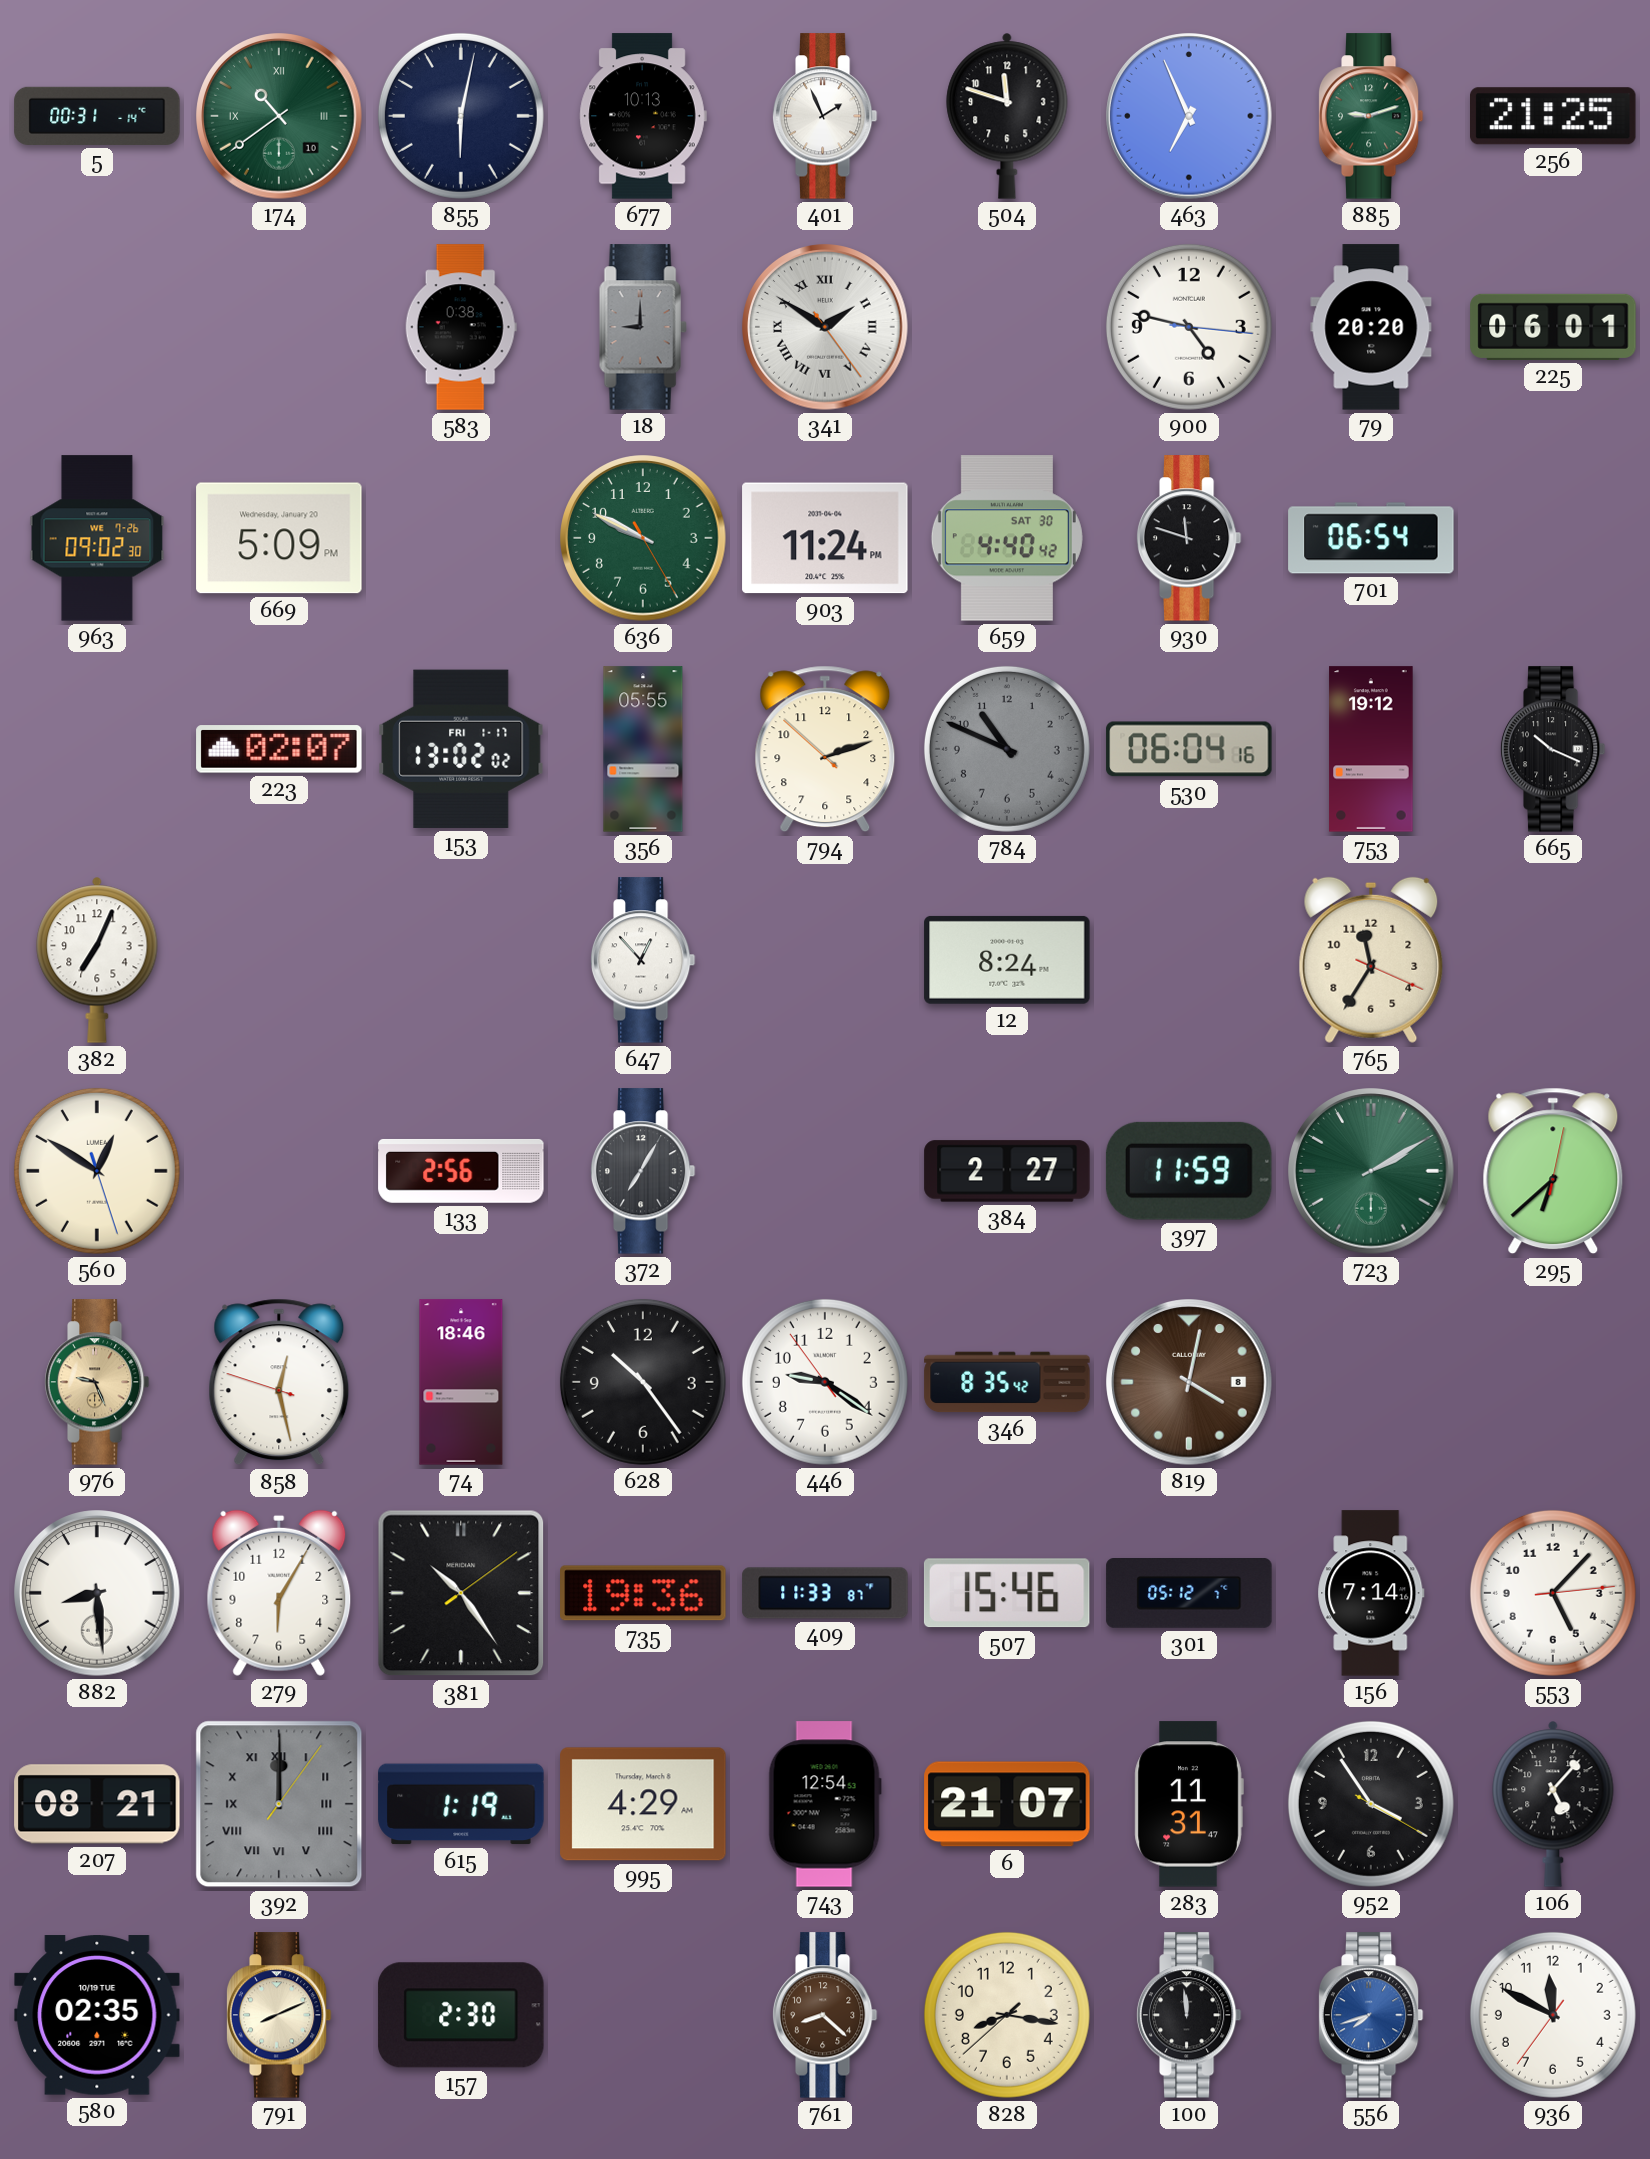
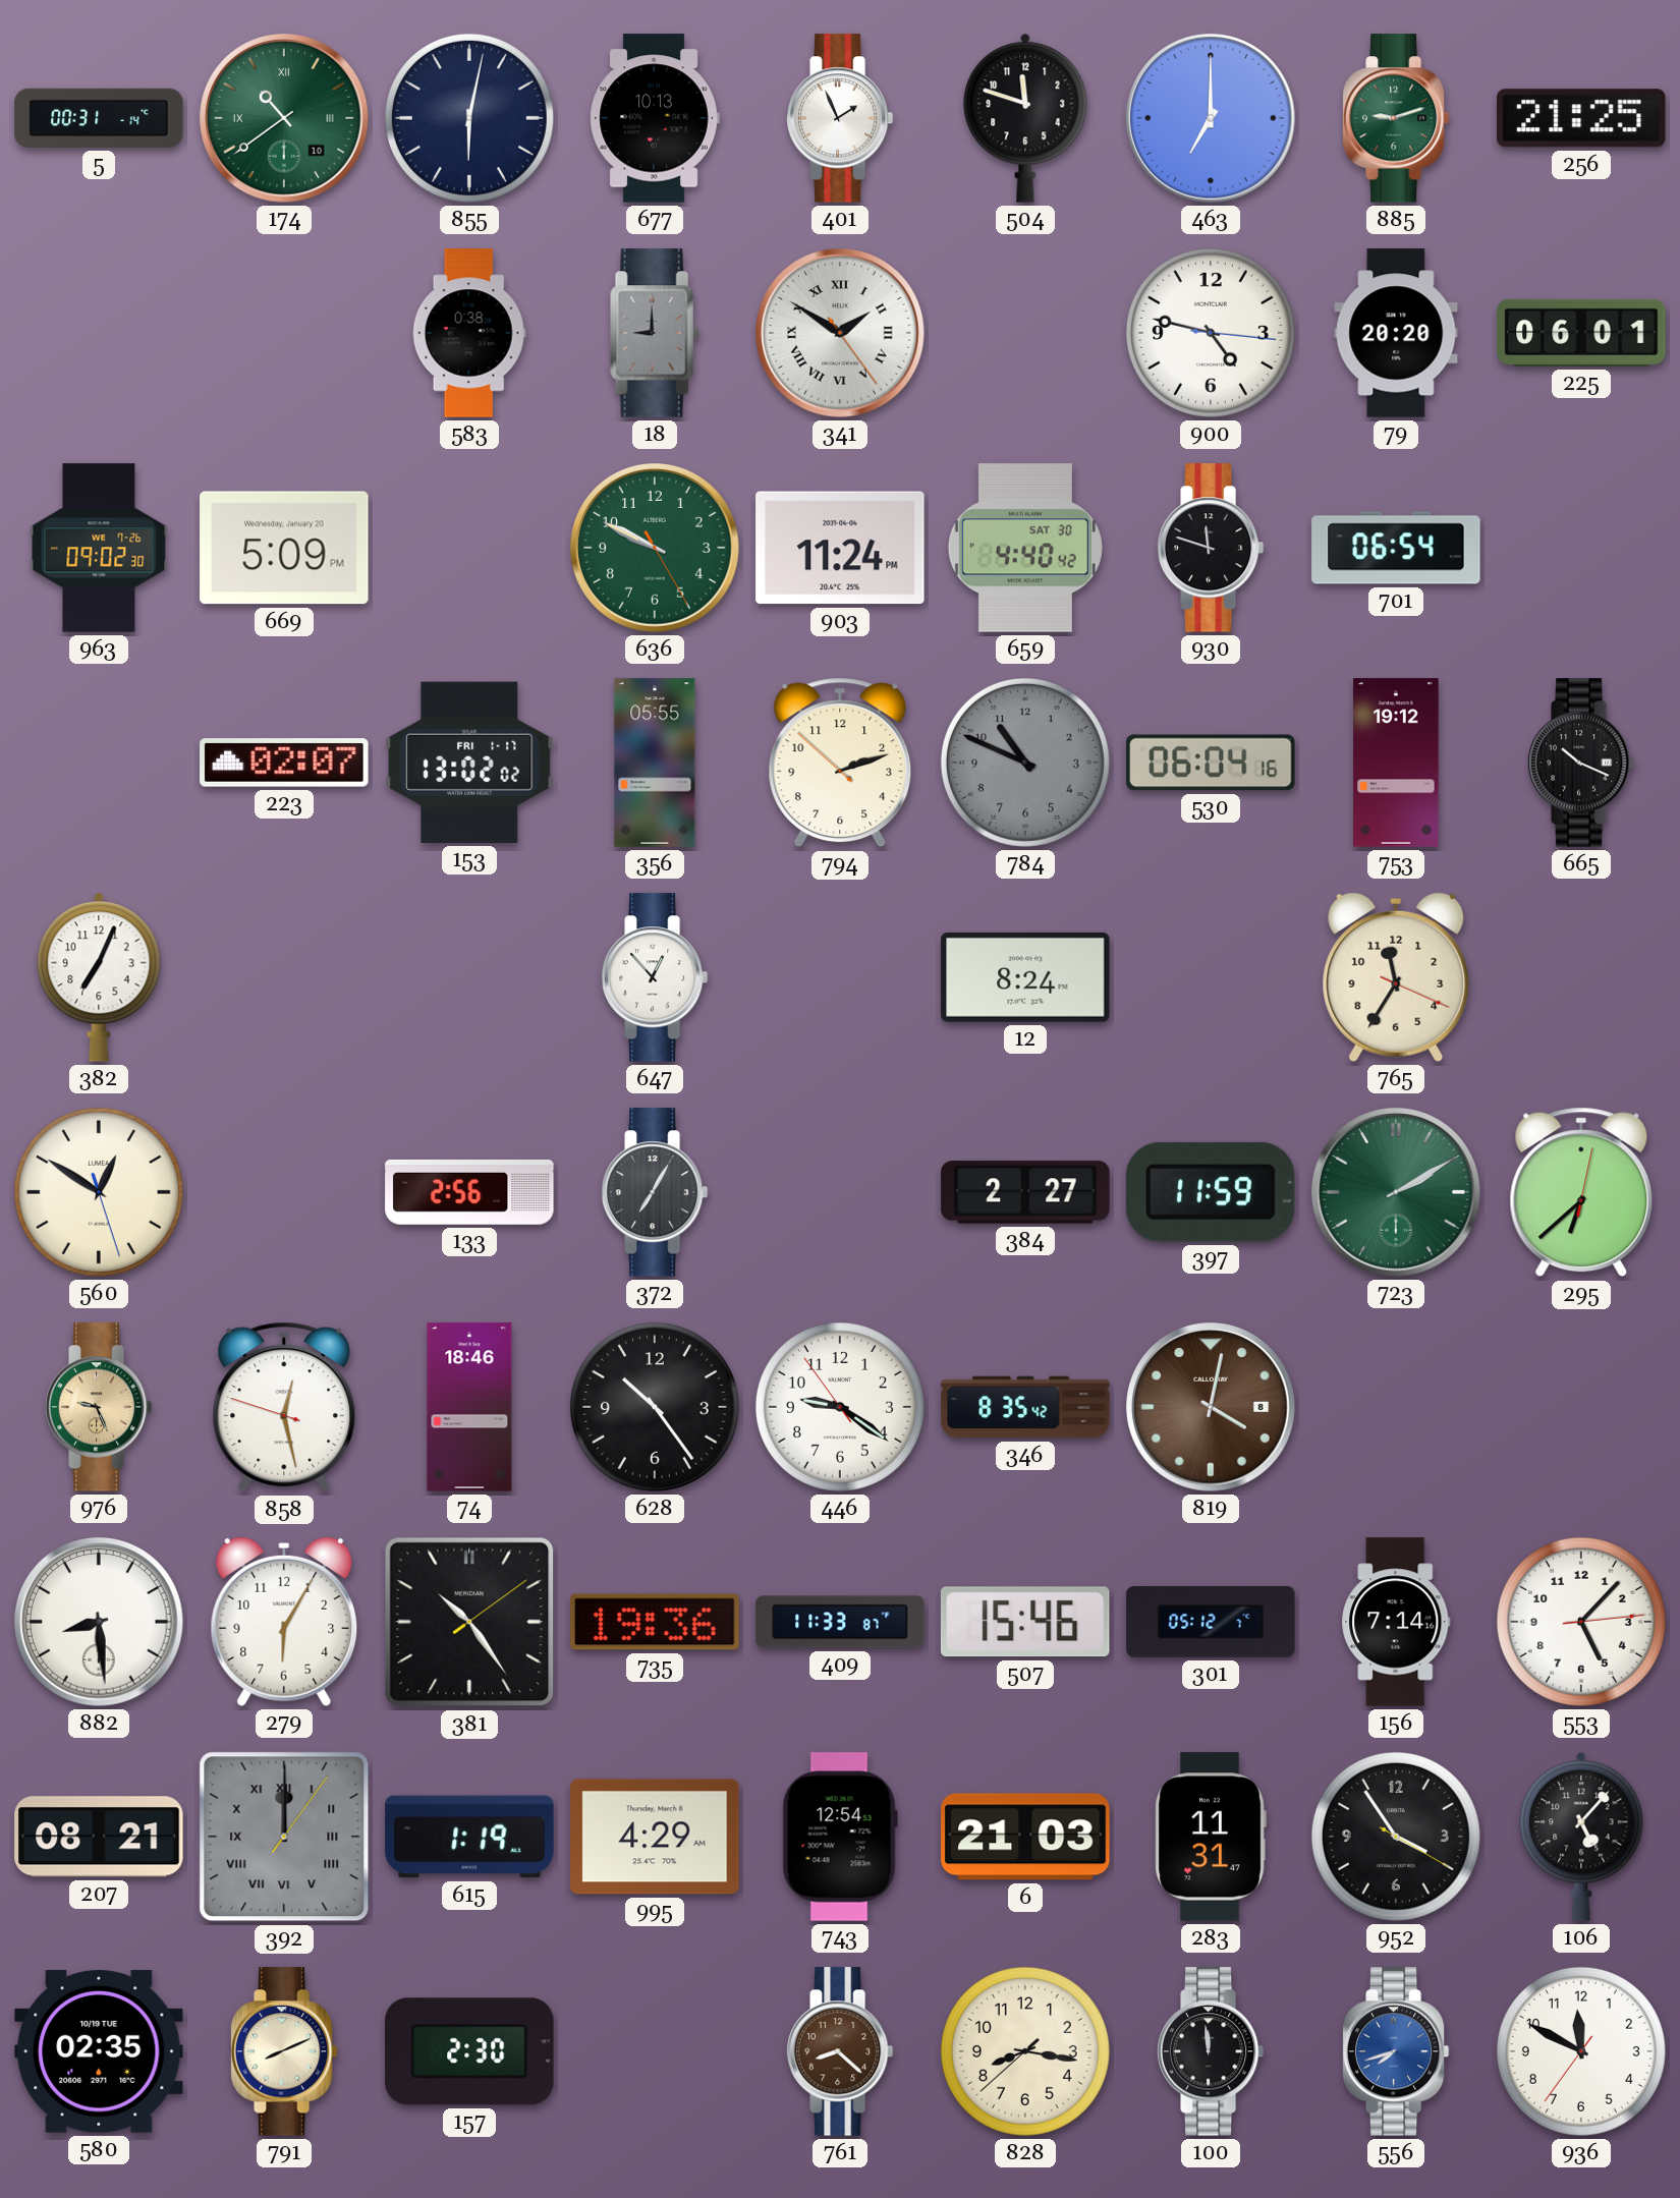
463: 6:56 -> 7:00 (1211, 118)
6: 21:07 -> 21:03 (1025, 1837)
